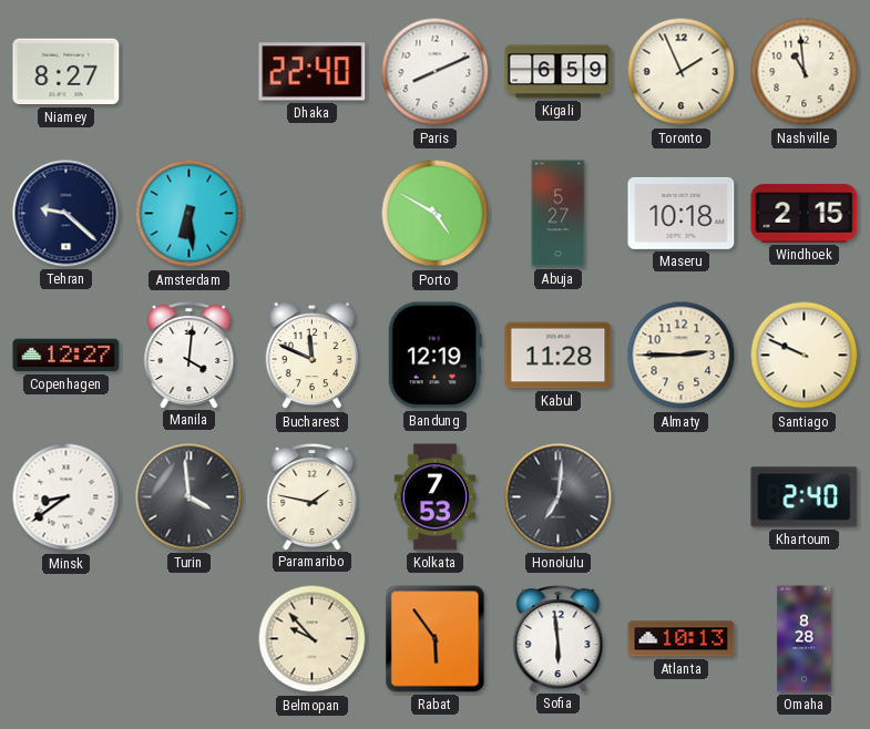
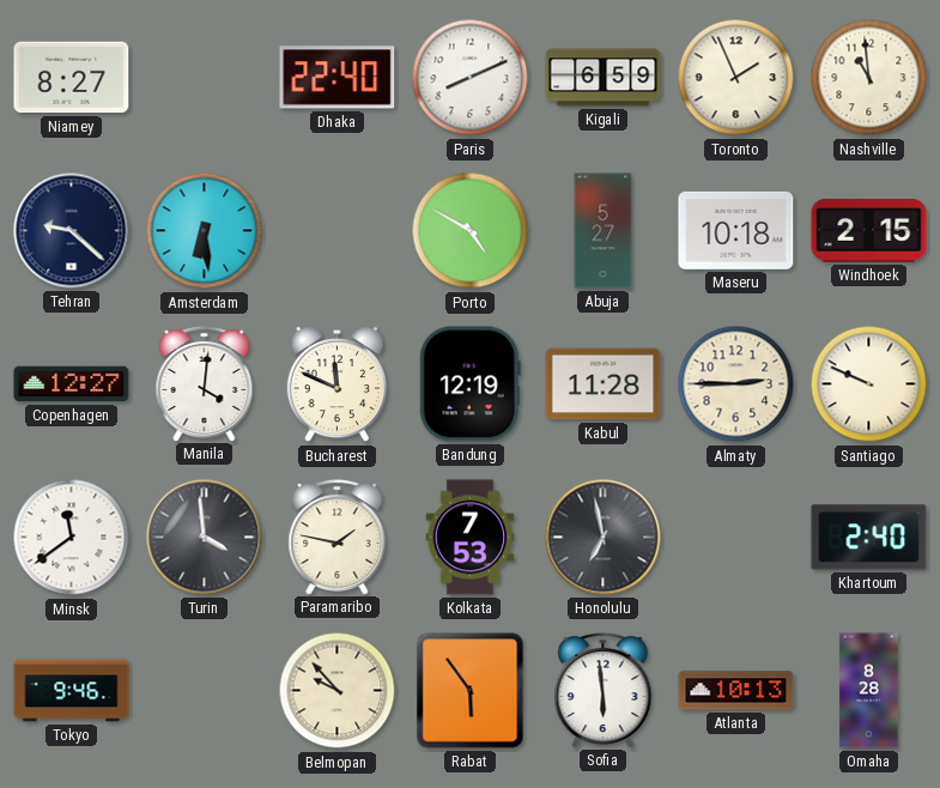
Minsk: 8:39 -> 11:39 (72, 538)
Honolulu: 7:01 -> 6:58 (604, 538)
Tokyo: none -> 9:46 (72, 691)
